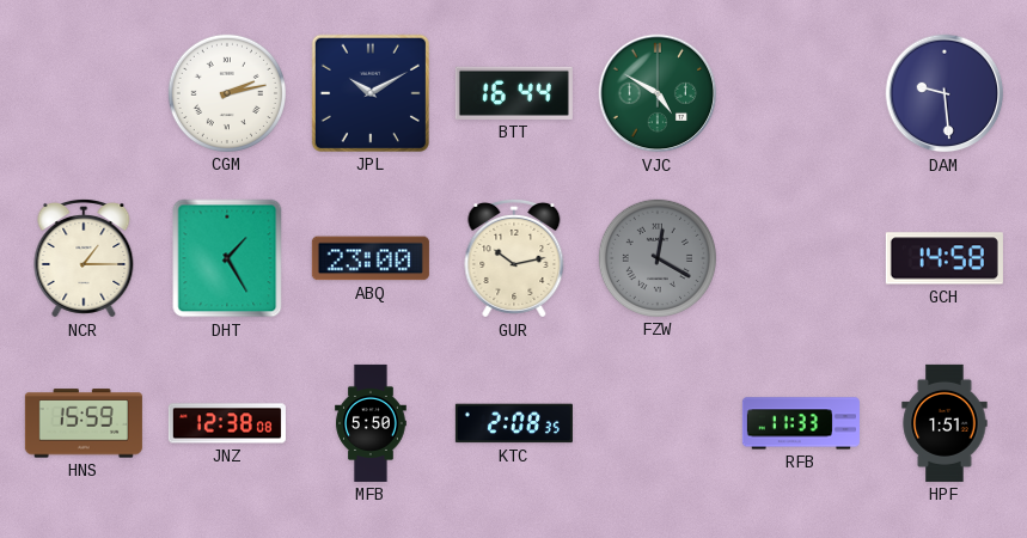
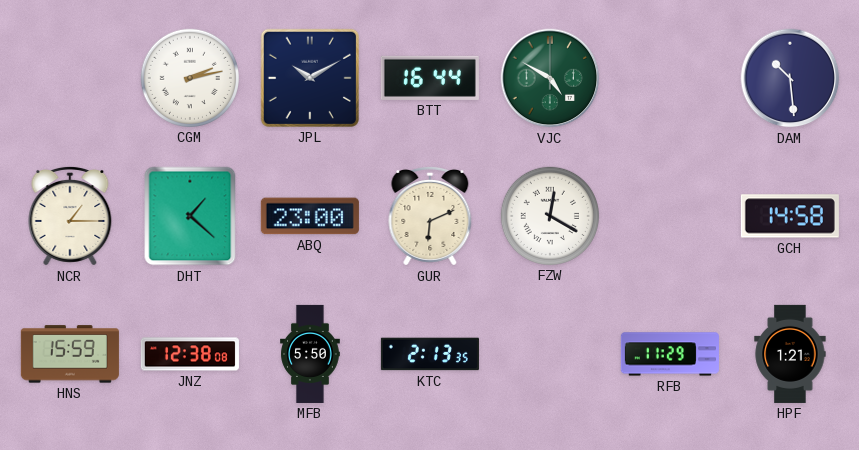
DAM: 9:29 -> 10:29 (790, 78)
DHT: 1:25 -> 1:22 (190, 216)
GUR: 10:13 -> 6:11 (430, 216)
FZW dial: grey -> white (550, 216)
KTC: 2:08 -> 2:13 (430, 354)
RFB: 11:33 -> 11:29 (670, 354)
HPF: 1:51 -> 1:21 (790, 354)
